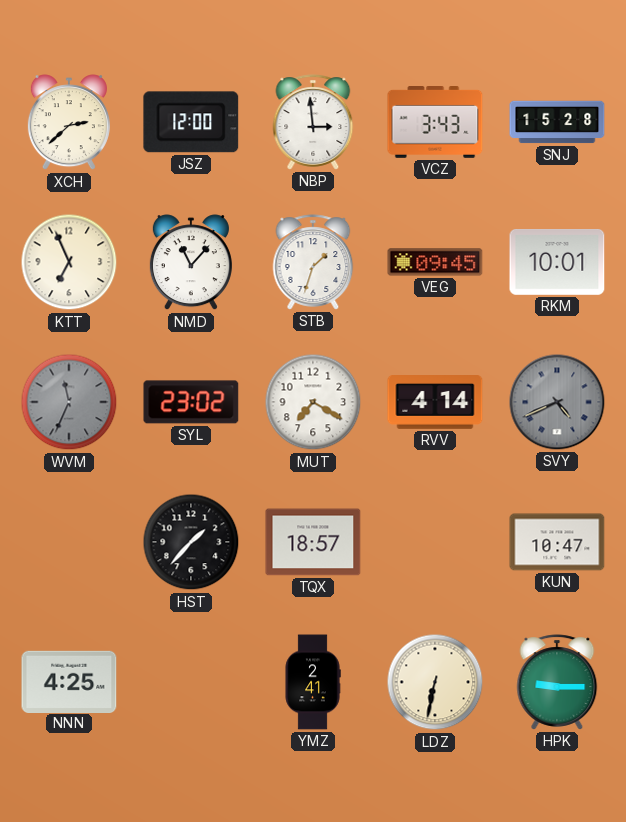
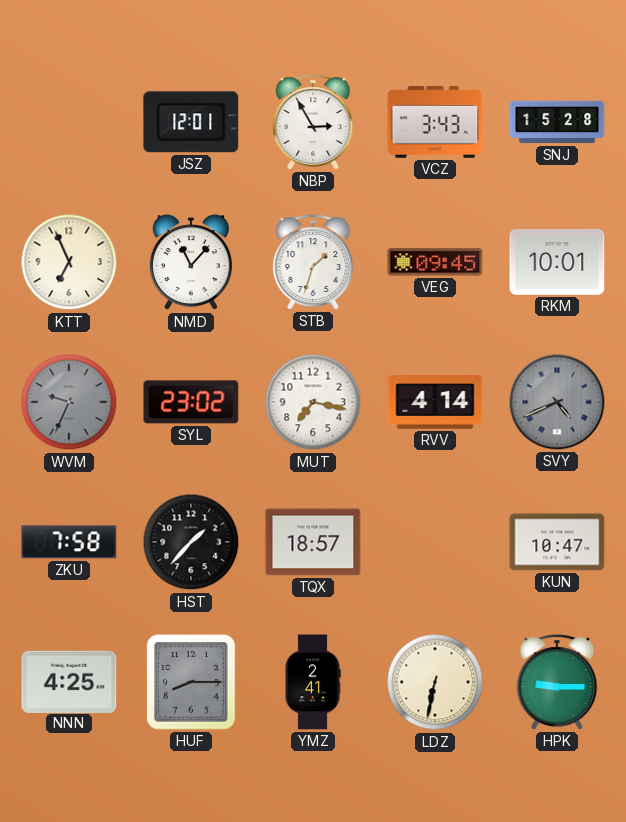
XCH: 2:38 -> none (69, 123)
JSZ: 12:00 -> 12:01 (191, 122)
NBP: 2:59 -> 2:55 (313, 122)
WVM: 11:34 -> 9:34 (69, 402)
MUT: 7:20 -> 7:17 (313, 402)
ZKU: none -> 7:58 (69, 542)
HUF: none -> 8:15 (191, 682)
